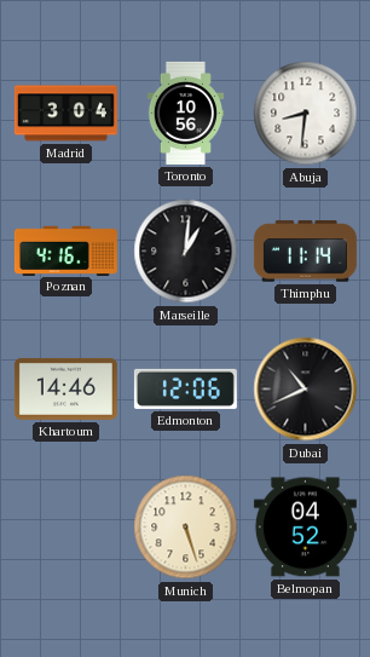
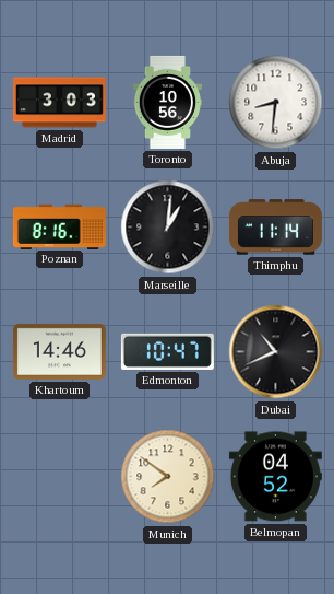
Madrid: 3:04 -> 3:03 (59, 103)
Poznan: 4:16 -> 8:16 (59, 226)
Edmonton: 12:06 -> 10:47 (167, 351)
Munich: 5:27 -> 7:51 (168, 477)
